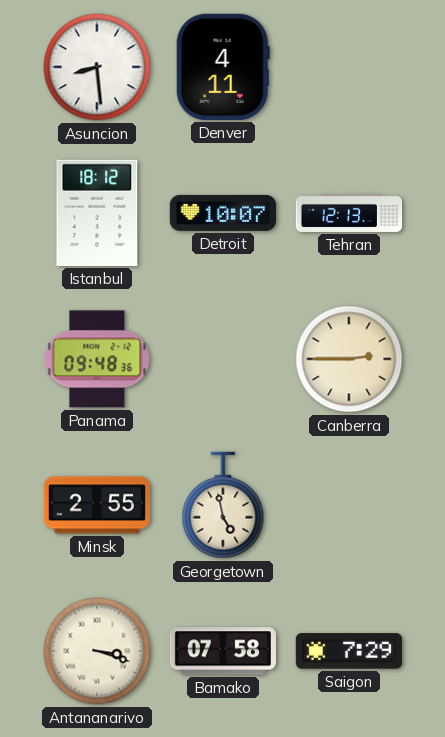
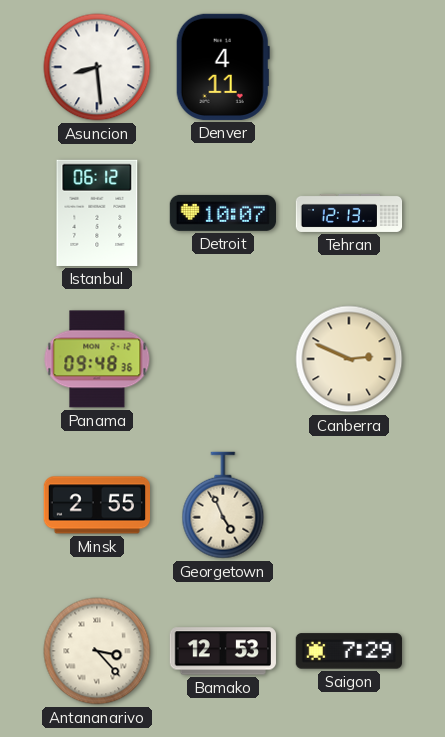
Istanbul: 18:12 -> 06:12 (97, 213)
Canberra: 2:45 -> 2:49 (349, 359)
Georgetown: 4:58 -> 4:56 (223, 505)
Antananarivo: 3:18 -> 3:23 (97, 651)
Bamako: 07:58 -> 12:53 (223, 651)
